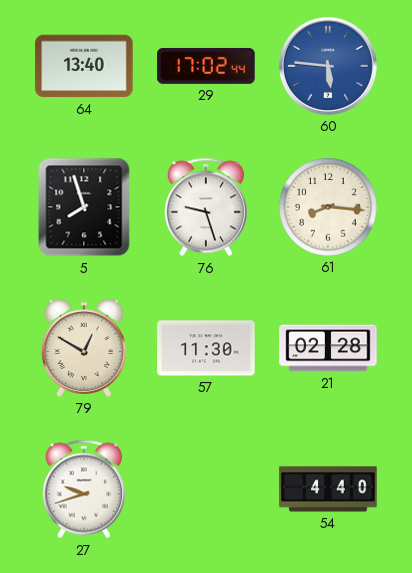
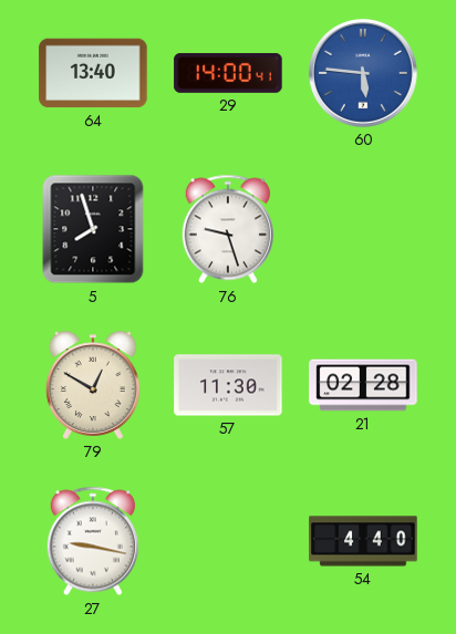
29: 17:02 -> 14:00 (228, 73)
61: 8:16 -> none (328, 207)
27: 9:42 -> 9:17 (93, 541)
